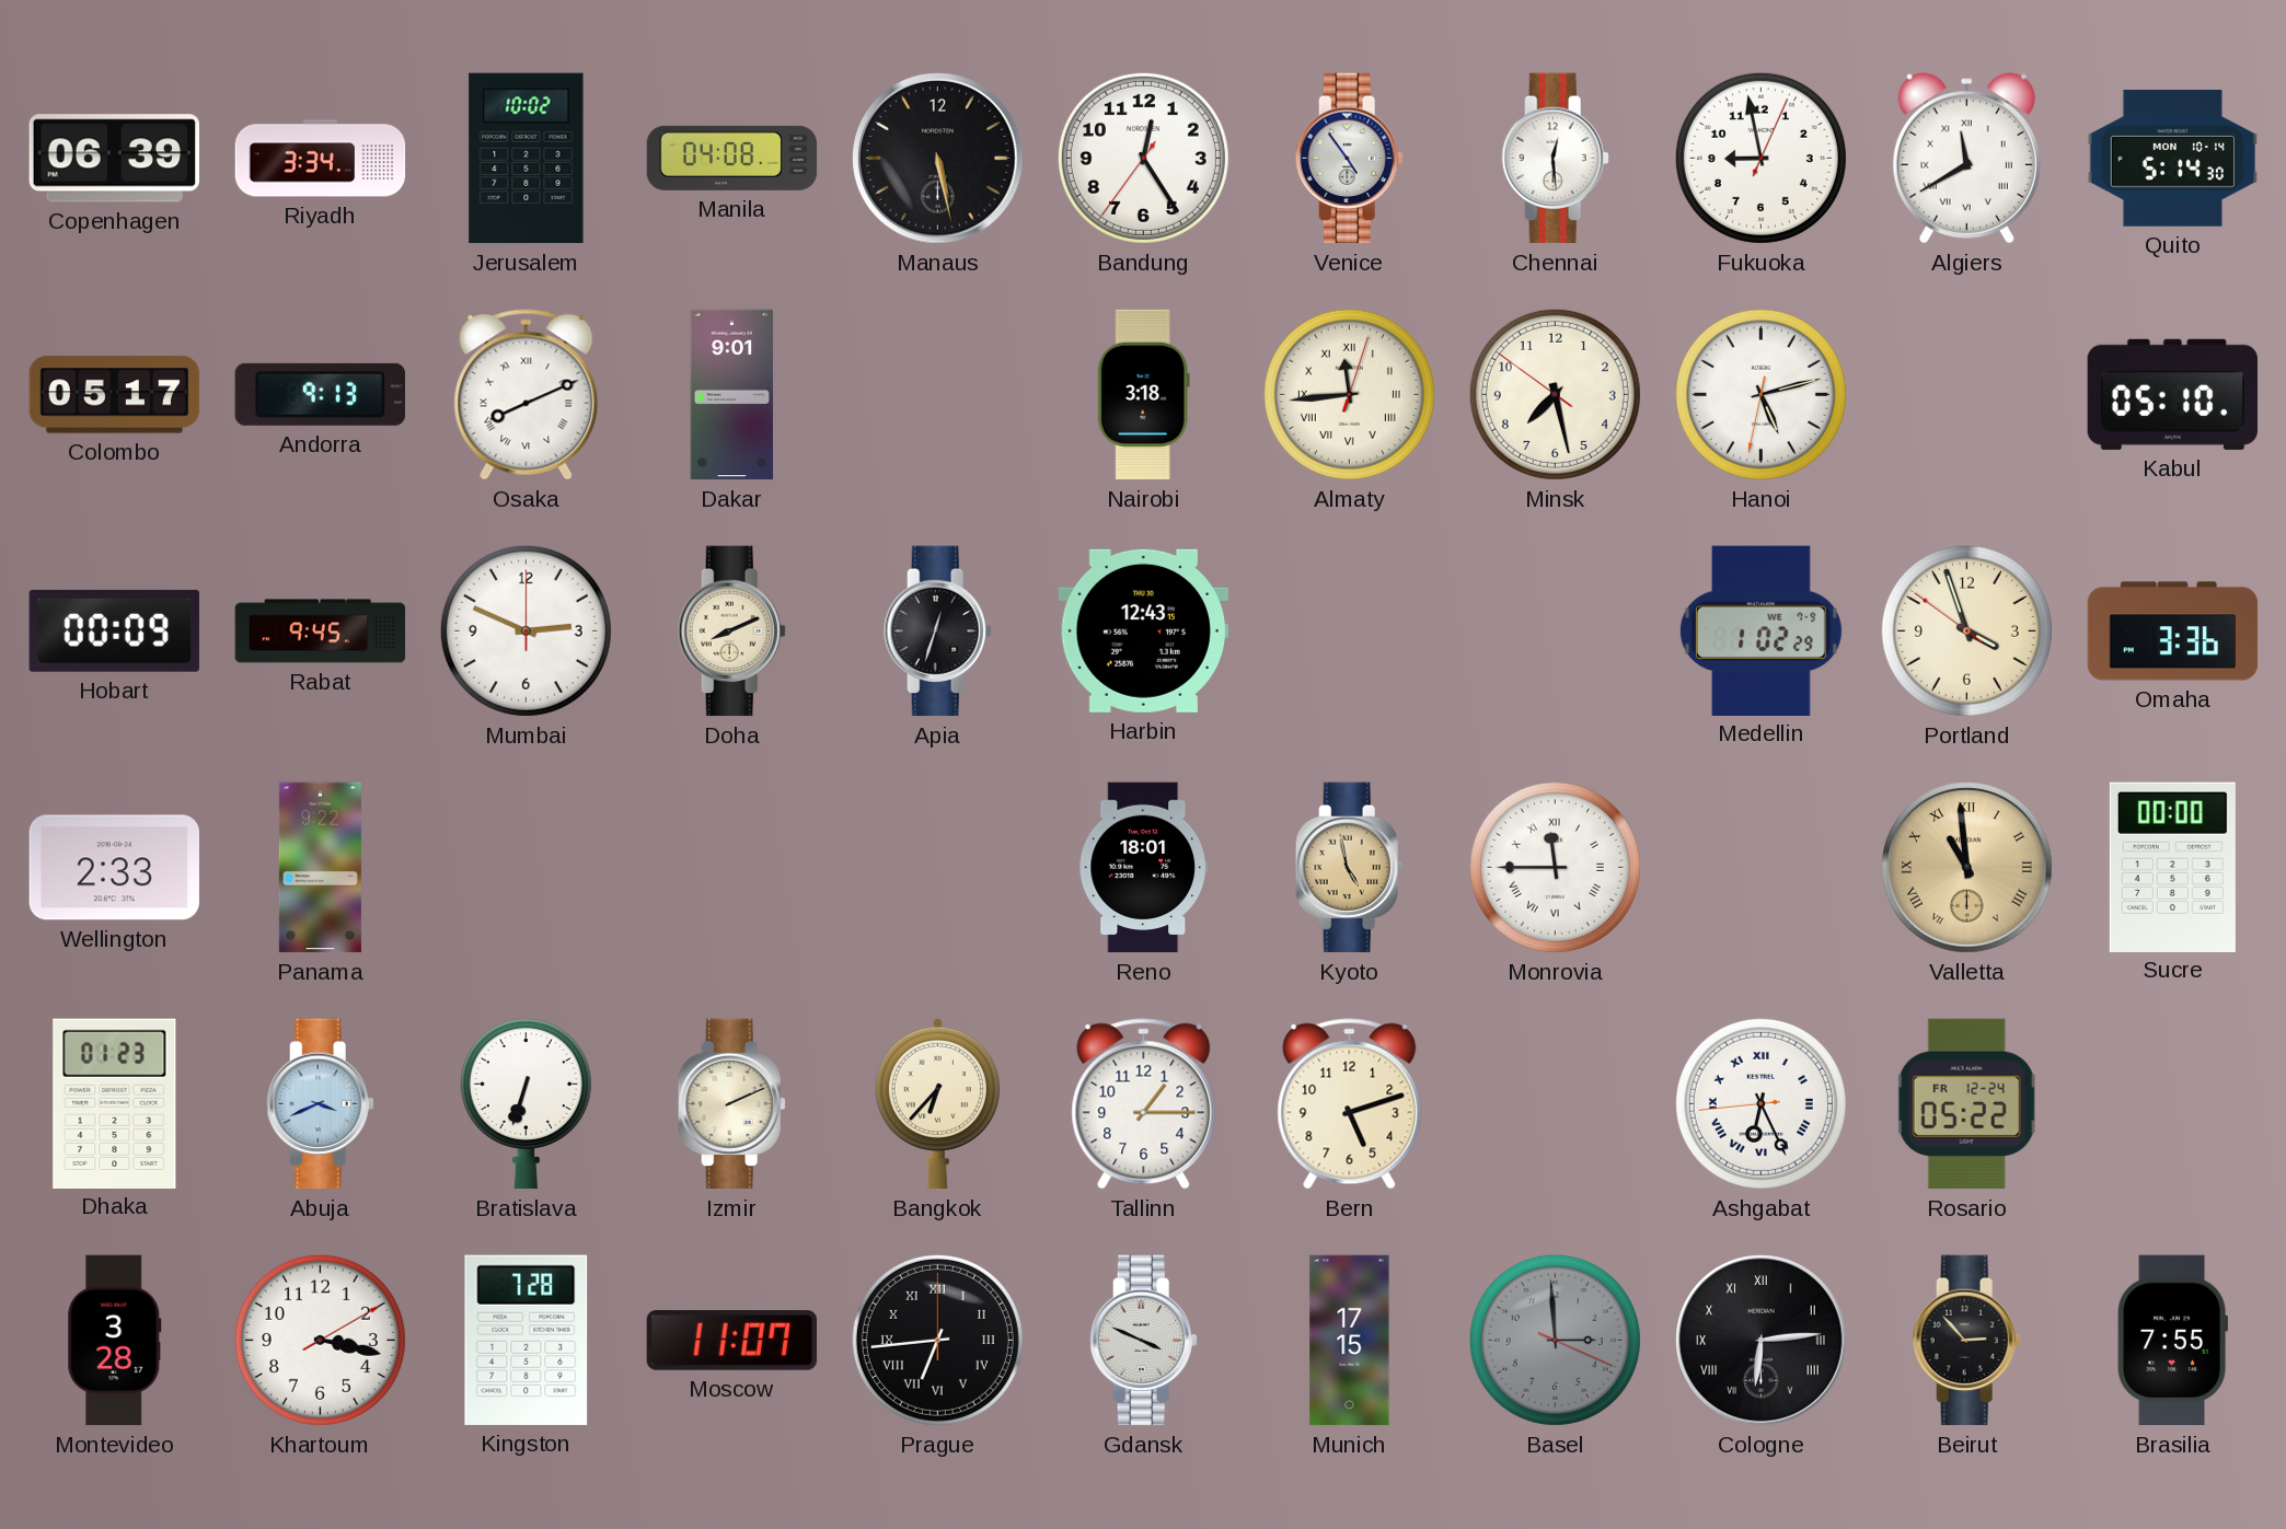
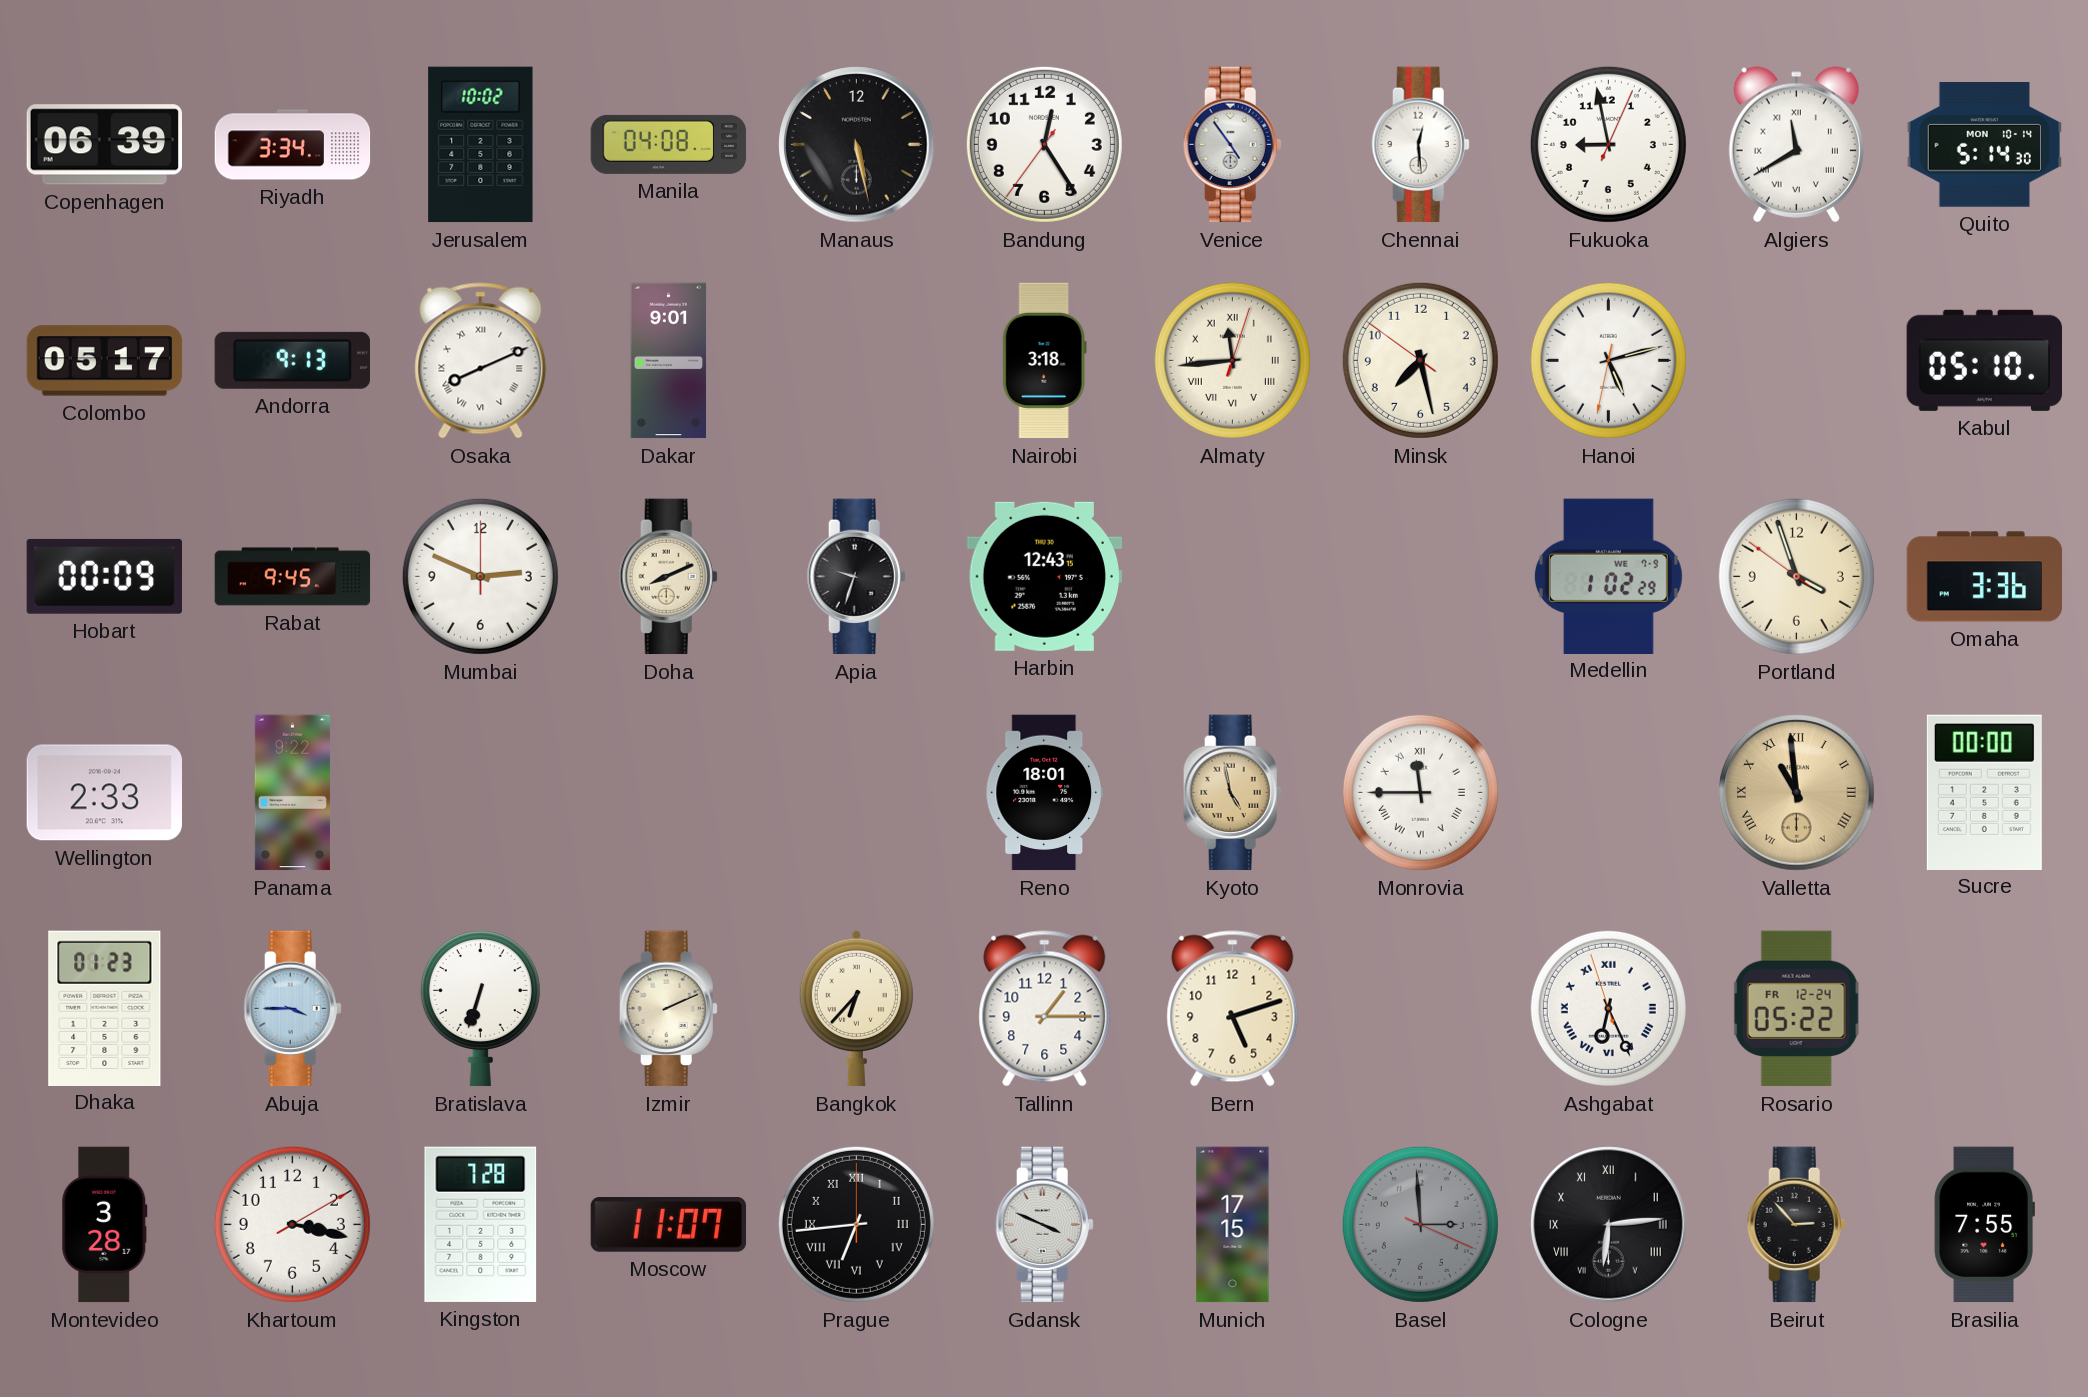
Apia: 12:33 -> 9:33 (856, 577)
Abuja: 3:41 -> 3:45 (292, 1009)
Ashgabat: 6:25:44 -> 6:25:57 (1608, 1008)
